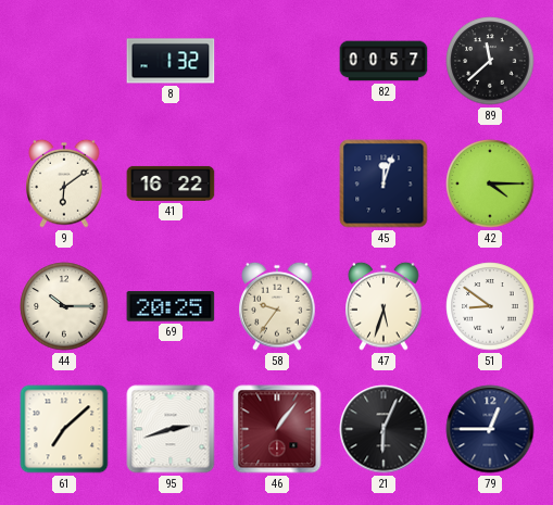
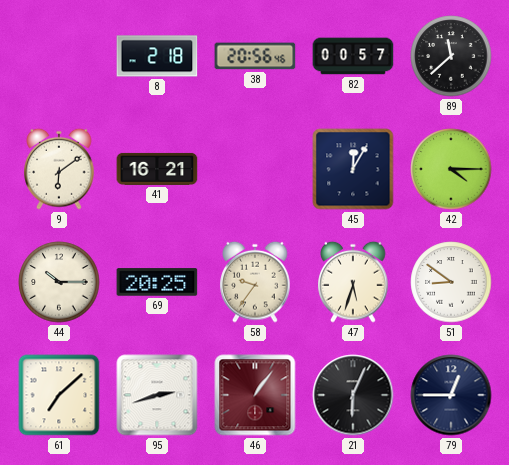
8: 1:32 -> 2:18 (157, 56)
38: none -> 20:56 (255, 56)
41: 16:22 -> 16:21 (157, 169)
45: 12:03 -> 12:05 (353, 169)
